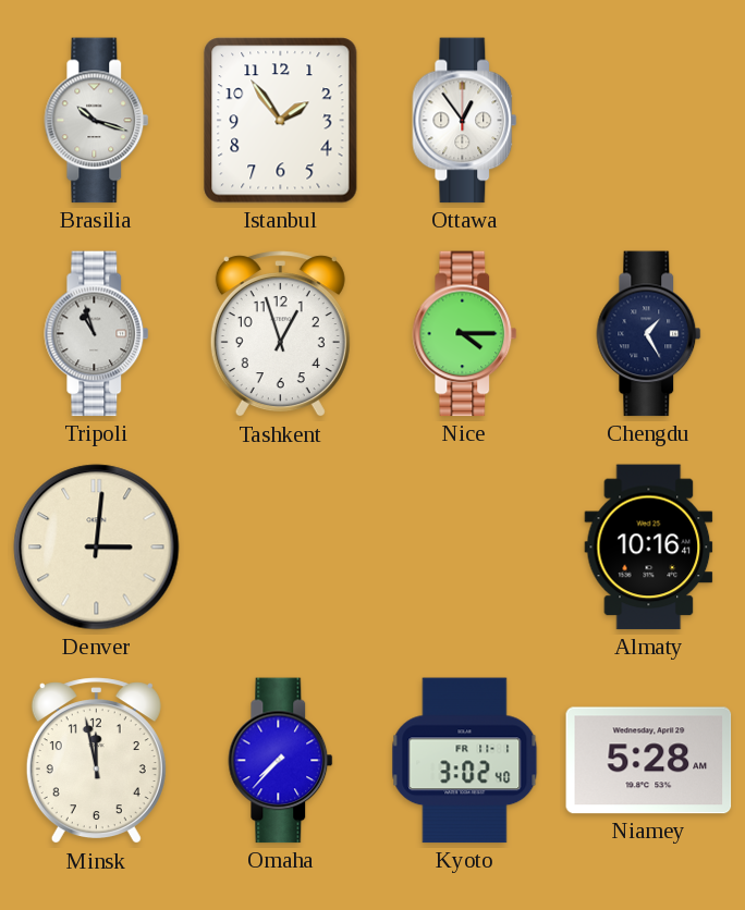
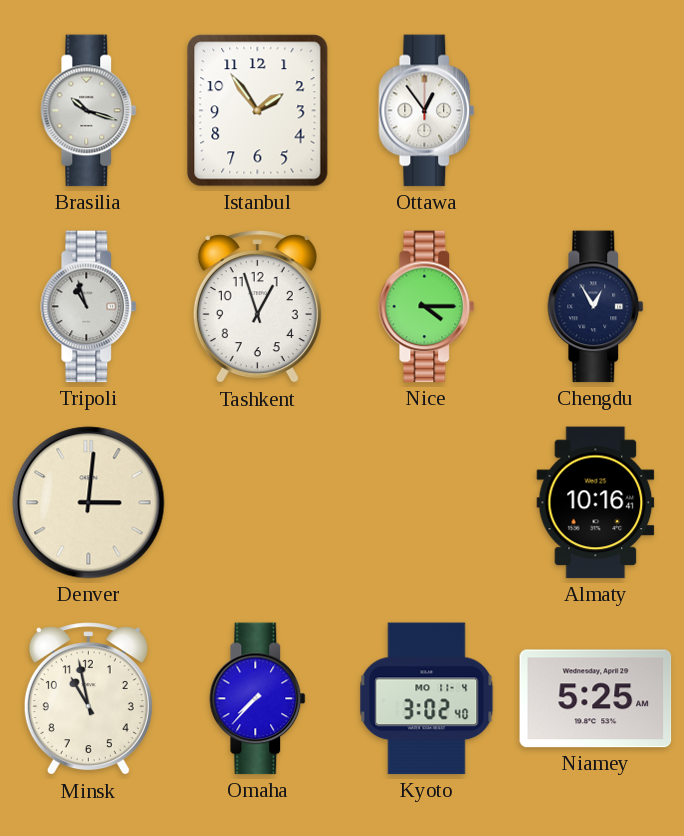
Chengdu: 1:25 -> 12:55 (596, 307)
Minsk: 11:58 -> 10:58 (88, 699)
Kyoto date: FR 11-1 -> MO 11-4 (427, 699)
Niamey: 5:28 -> 5:25 (596, 699)
